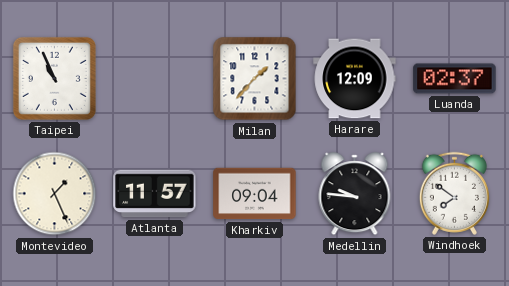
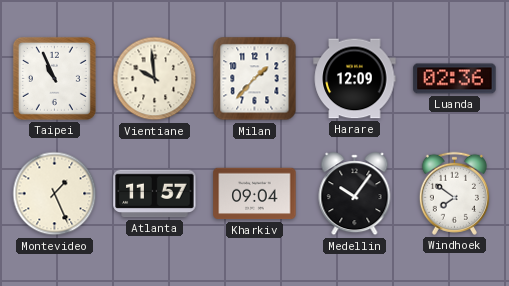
Vientiane: none -> 9:59 (155, 79)
Luanda: 02:37 -> 02:36 (455, 79)
Medellin: 9:46 -> 10:06 (355, 194)
